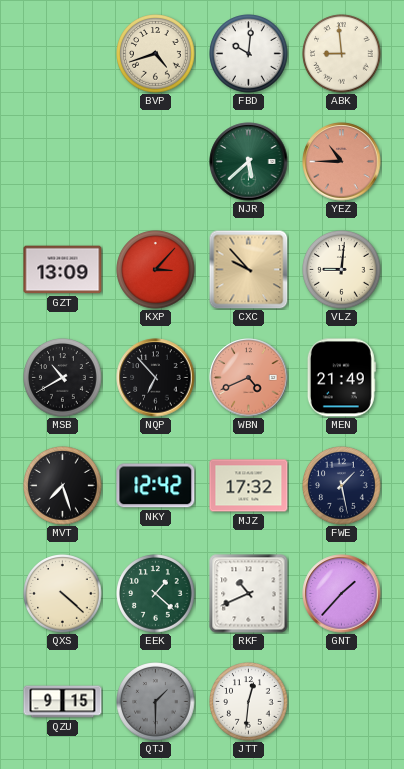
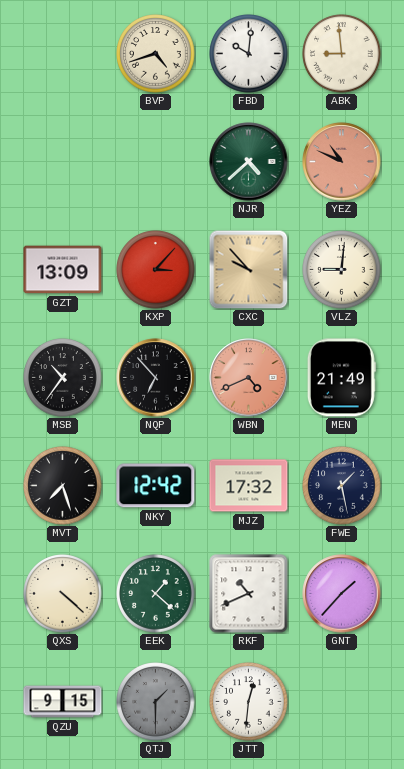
NJR: 5:38 -> 4:38 (249, 162)
YEZ: 10:45 -> 10:49 (342, 162)
MSB: 10:40 -> 10:36 (63, 378)
